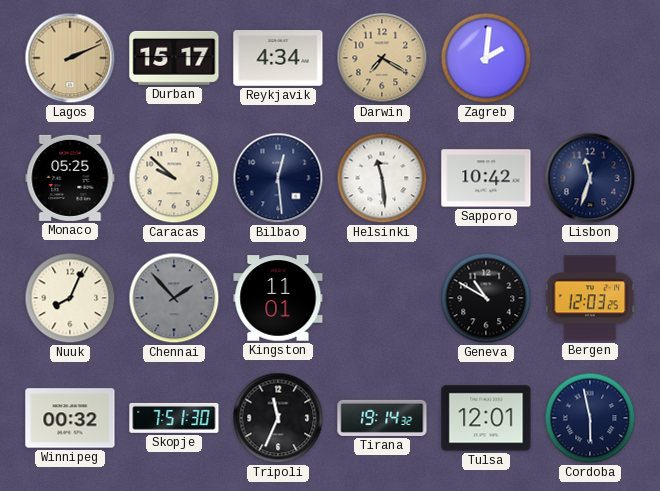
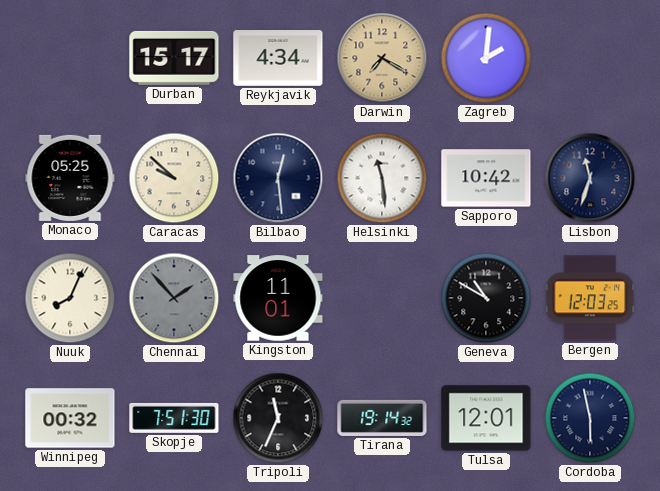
Lagos: 2:11 -> none (70, 58)
